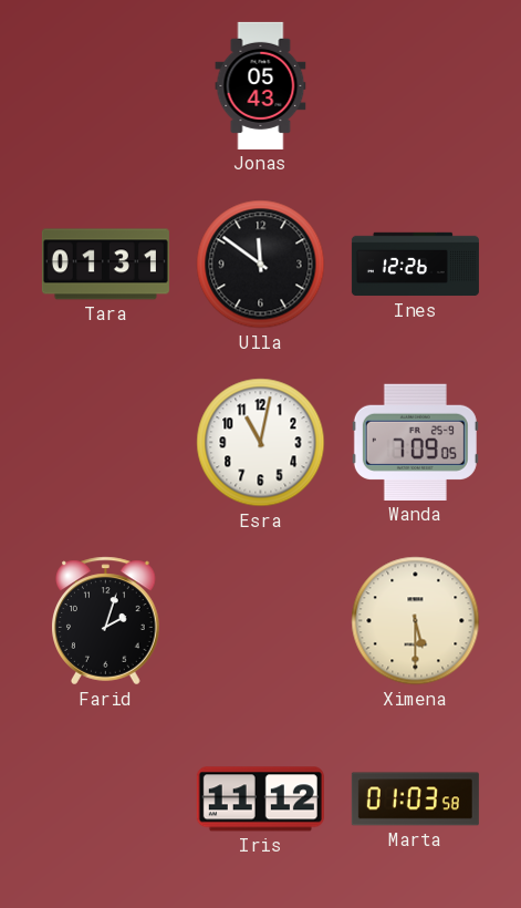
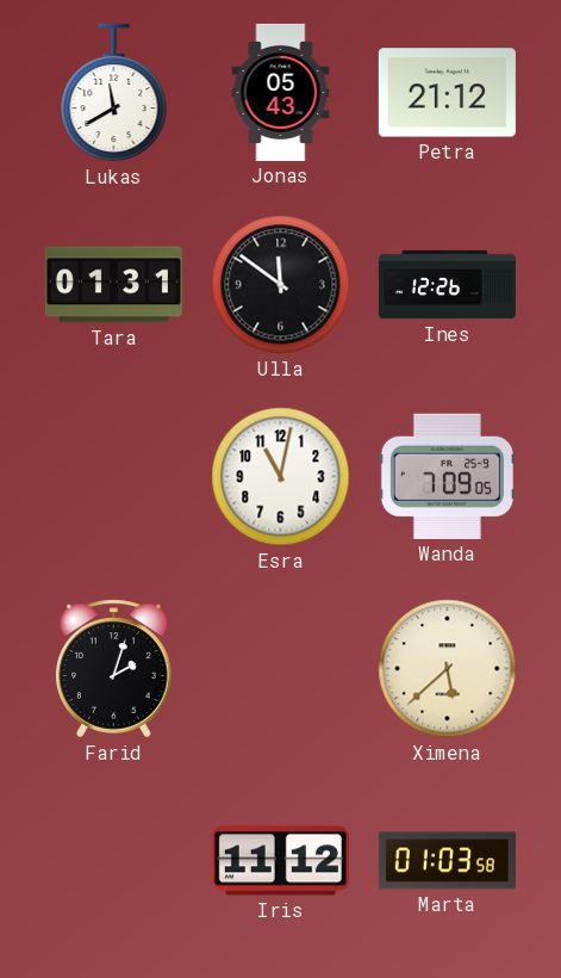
Lukas: none -> 11:40 (114, 93)
Petra: none -> 21:12 (447, 93)
Ximena: 5:30 -> 5:38 (448, 669)
